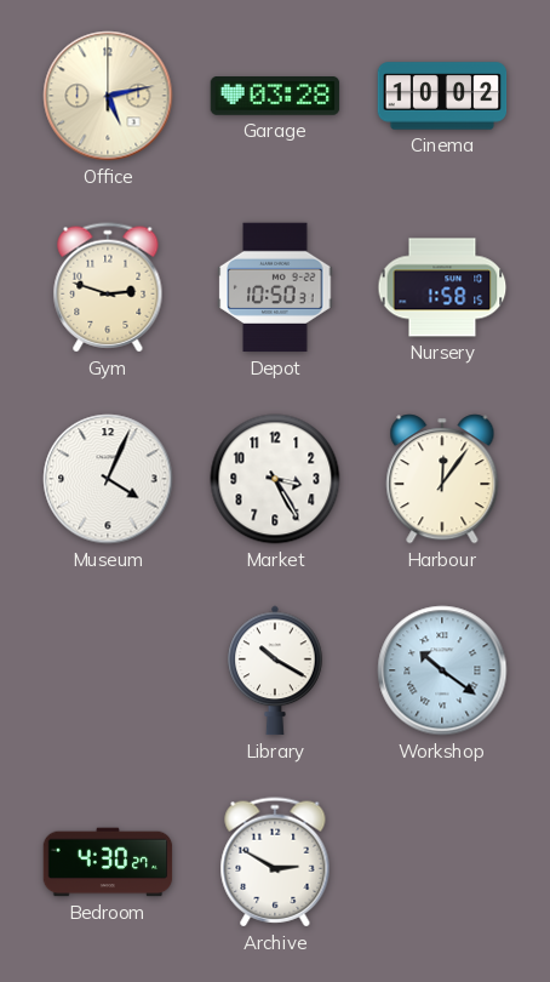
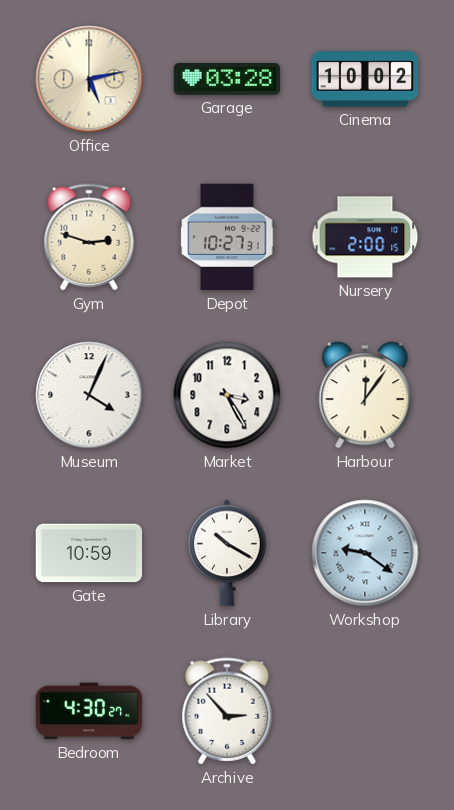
Depot: 10:50 -> 10:27 (227, 237)
Nursery: 1:58 -> 2:00 (365, 237)
Gate: none -> 10:59 (89, 553)
Workshop: 10:21 -> 9:21 (365, 553)
Archive: 2:50 -> 2:53 (227, 711)
